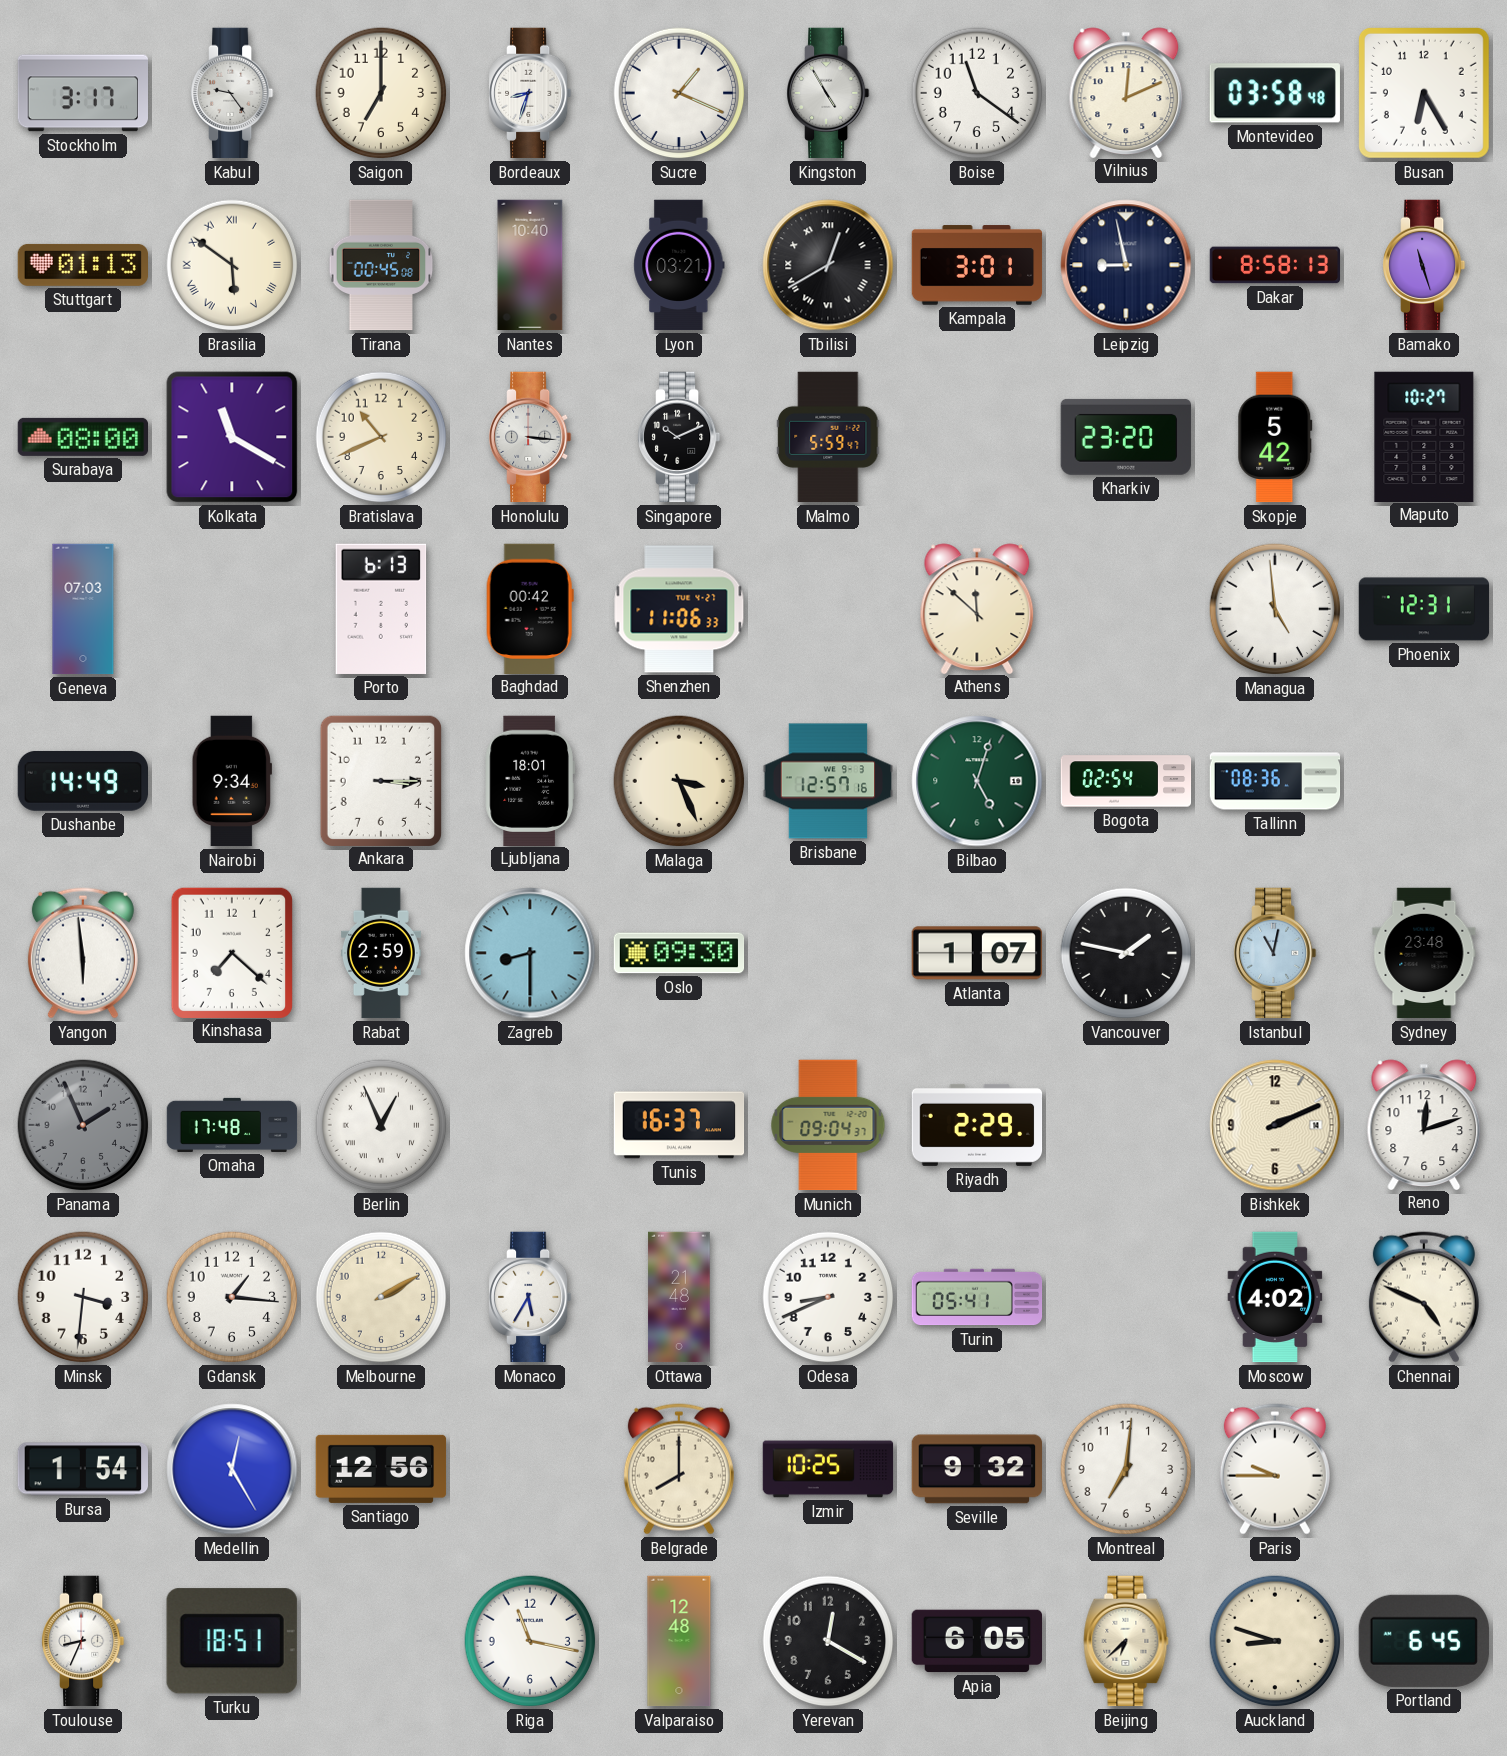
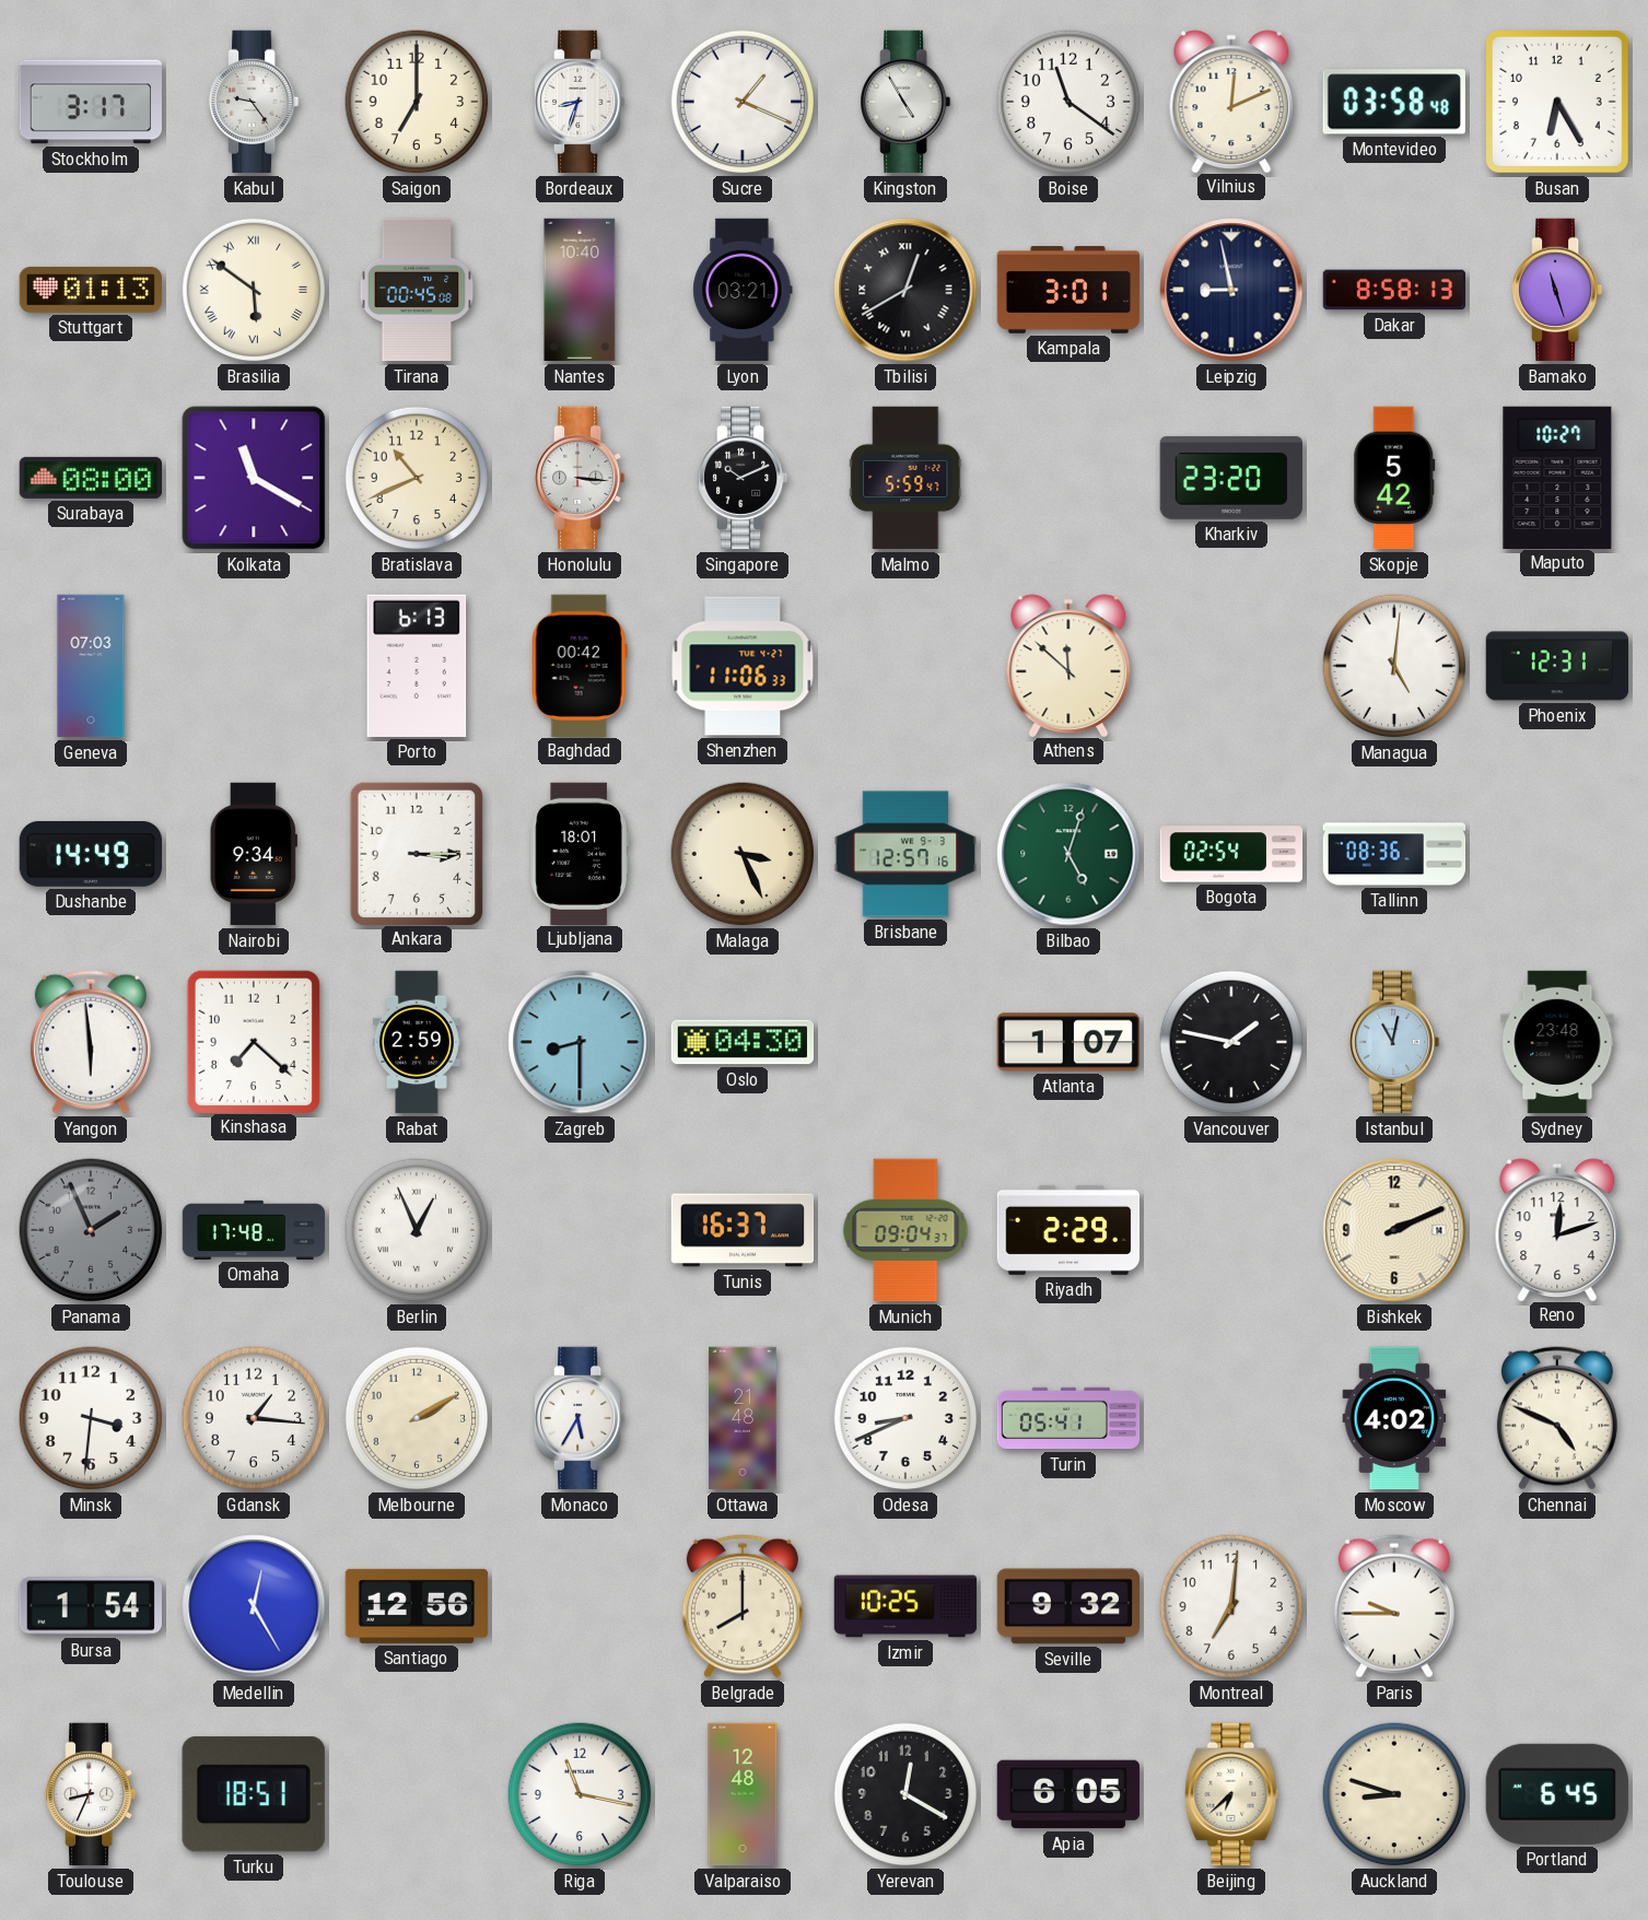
Managua: 4:59 -> 5:01 (1394, 666)
Oslo: 09:30 -> 04:30 (743, 1042)
